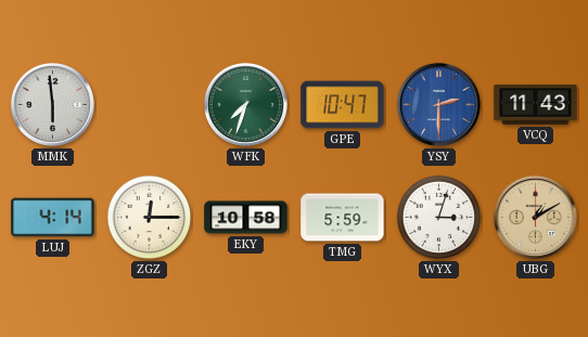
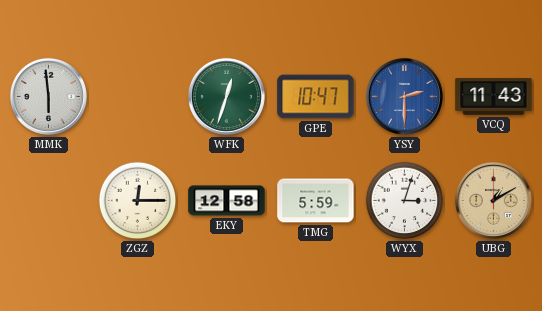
WFK: 7:33 -> 12:33 (226, 96)
LUJ: 4:14 -> none (53, 218)
EKY: 10:58 -> 12:58 (227, 201)
